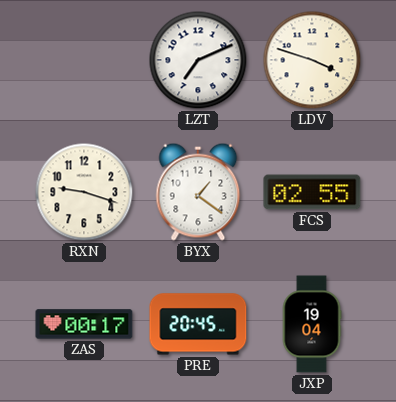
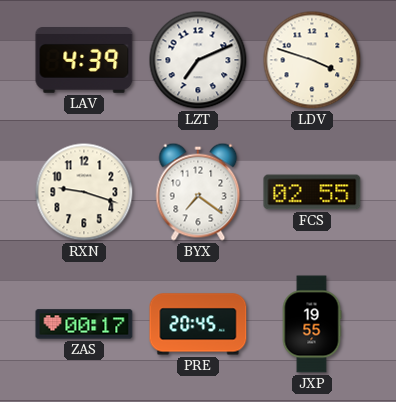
LAV: none -> 4:39 (84, 61)
BYX: 1:21 -> 7:21 (198, 192)
JXP: 19:04 -> 19:55 (312, 324)
